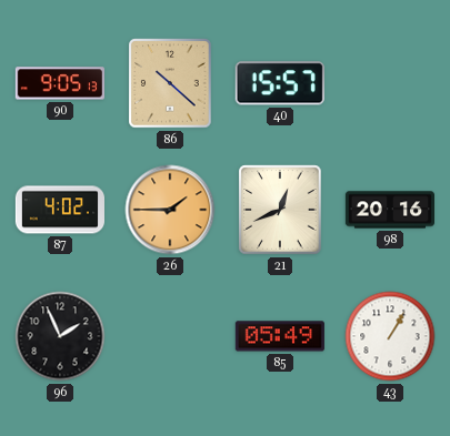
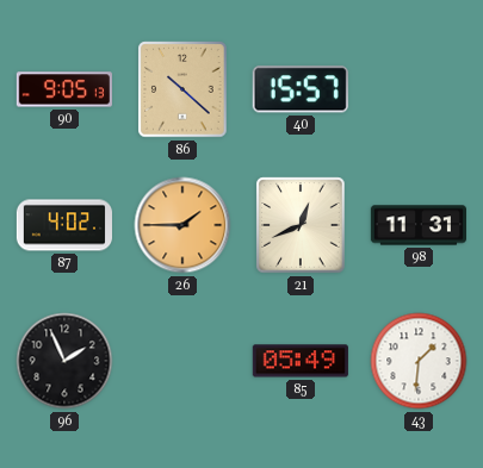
98: 20:16 -> 11:31 (417, 225)
43: 1:05 -> 1:31 (419, 361)
